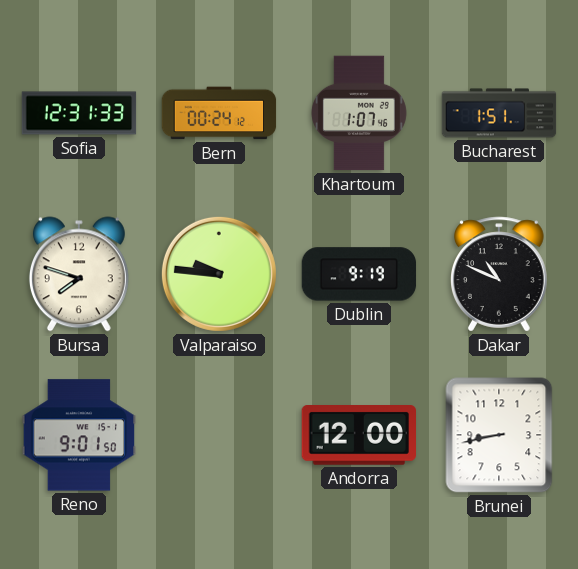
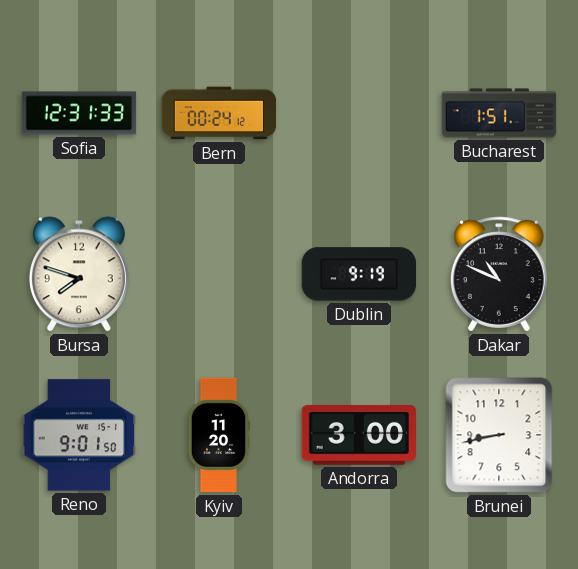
Khartoum: 1:07 -> none (359, 113)
Valparaiso: 9:46 -> none (219, 274)
Kyiv: none -> 11:20 (219, 435)
Andorra: 12:00 -> 3:00 (359, 436)
